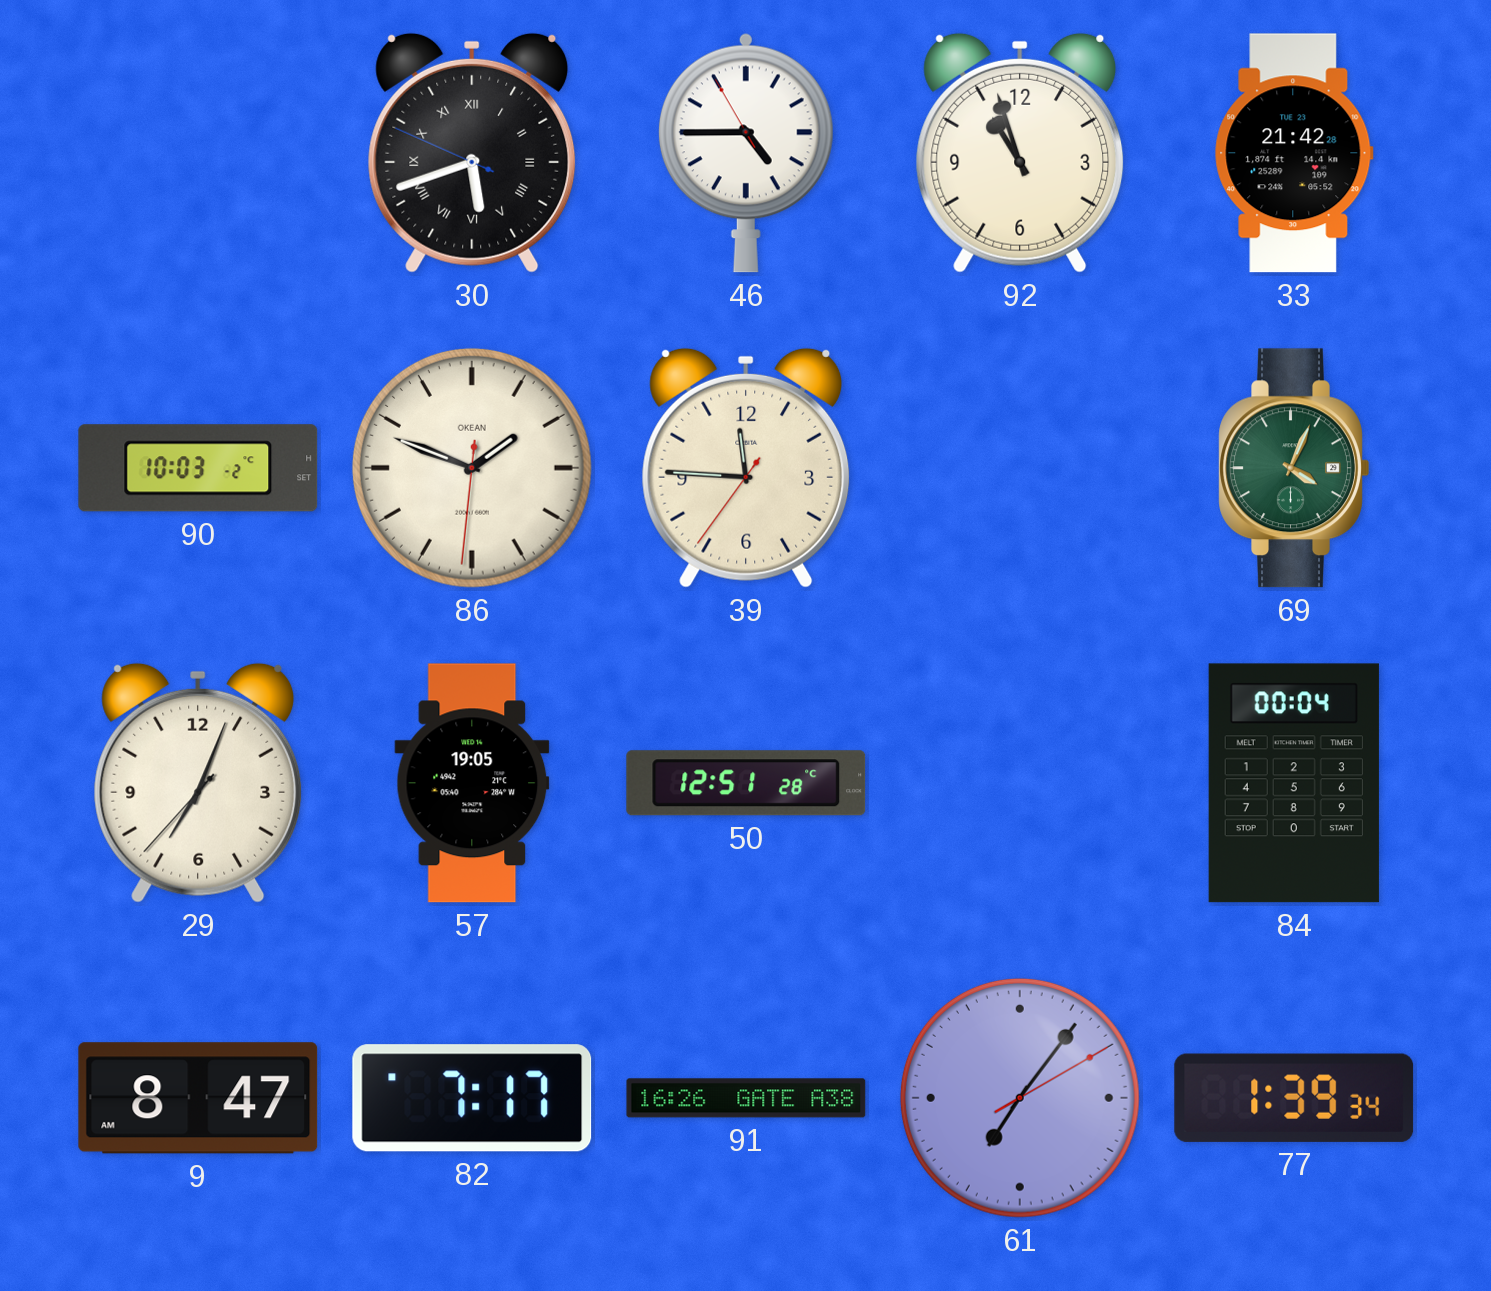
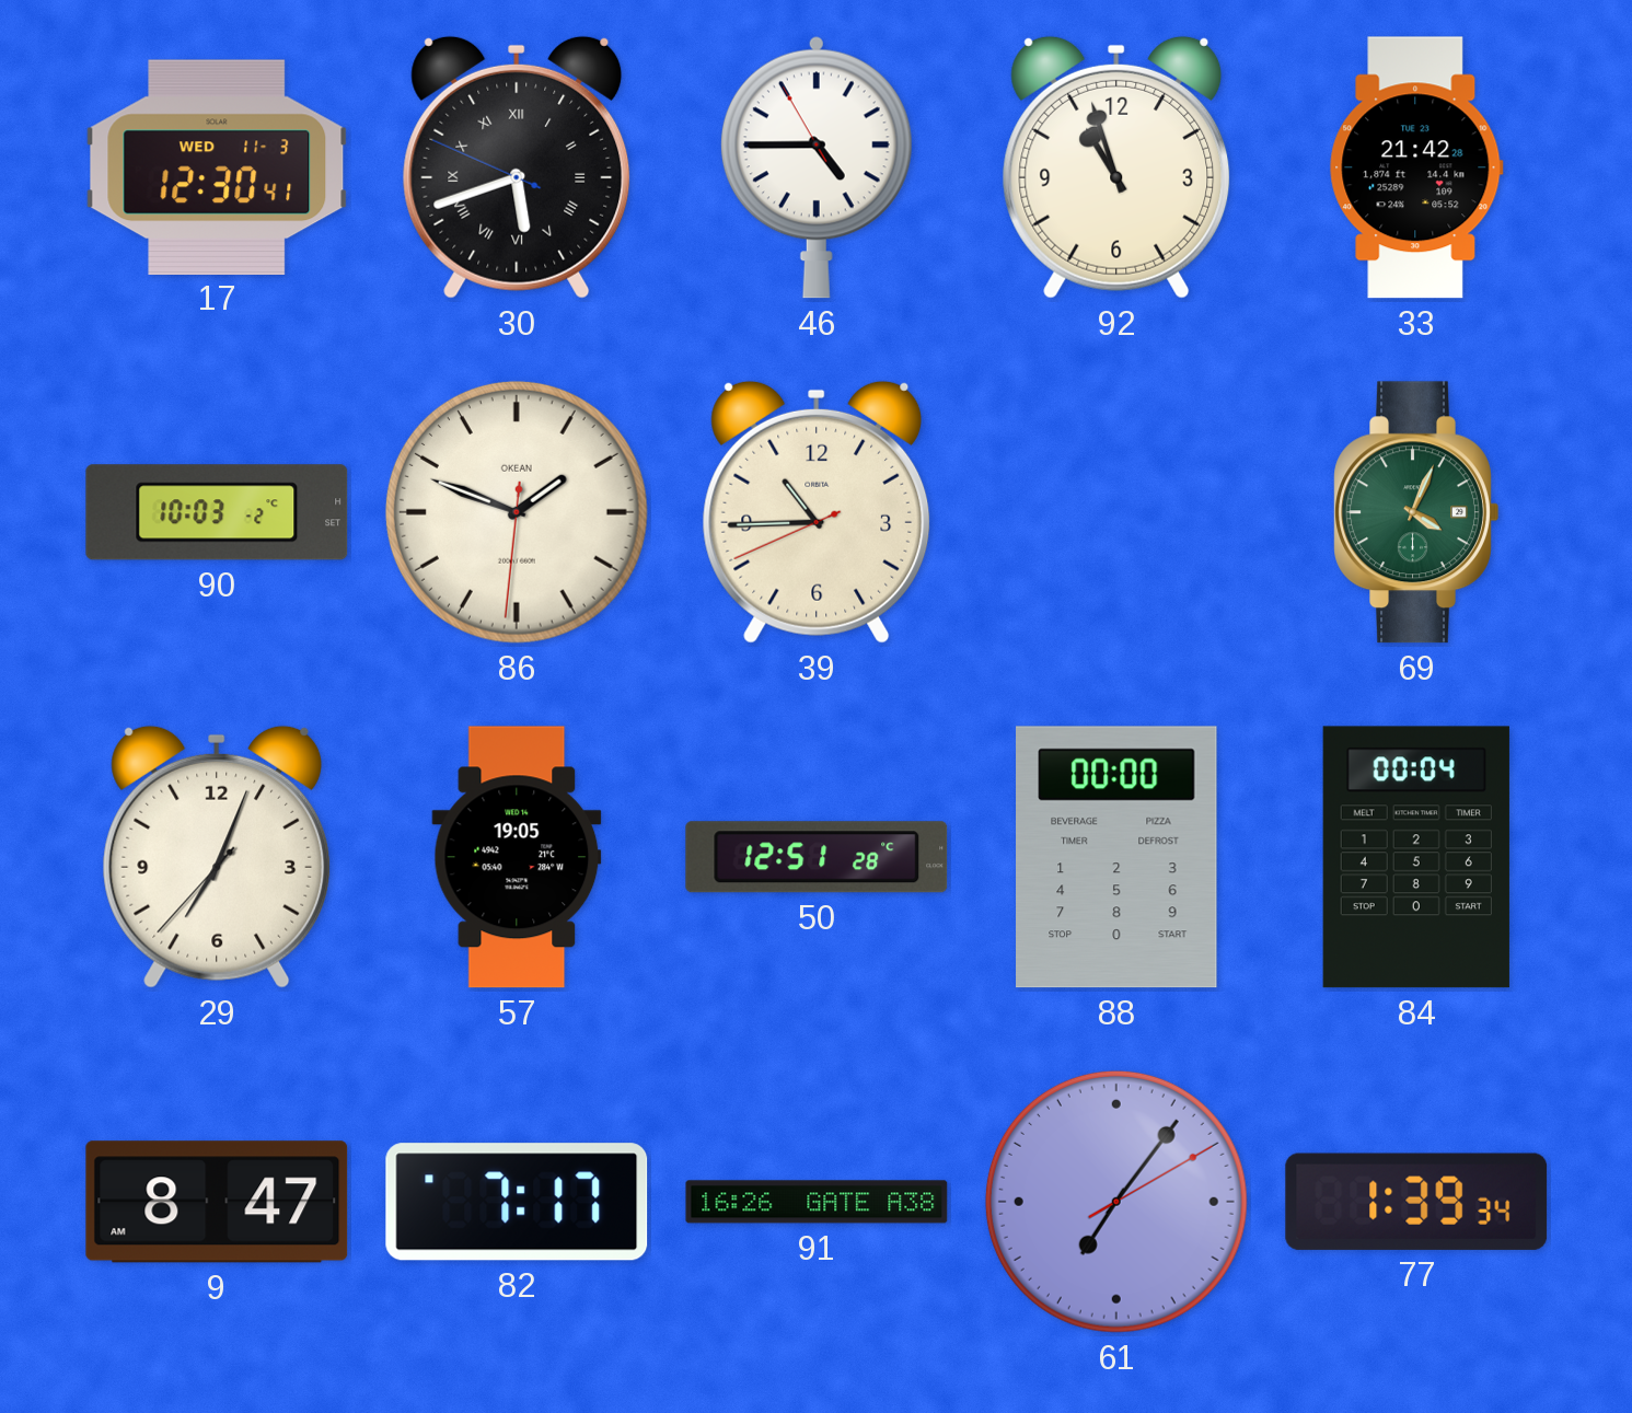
17: none -> 12:30 (217, 166)
39: 11:45 -> 10:44 (817, 512)
88: none -> 00:00 (1116, 857)
